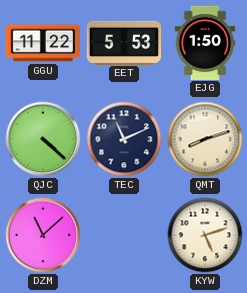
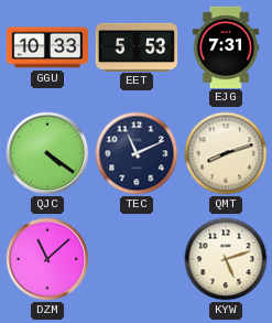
GGU: 11:22 -> 10:33 (46, 47)
EJG: 1:50 -> 7:31 (226, 46)
QJC: 4:22 -> 4:21 (47, 153)
